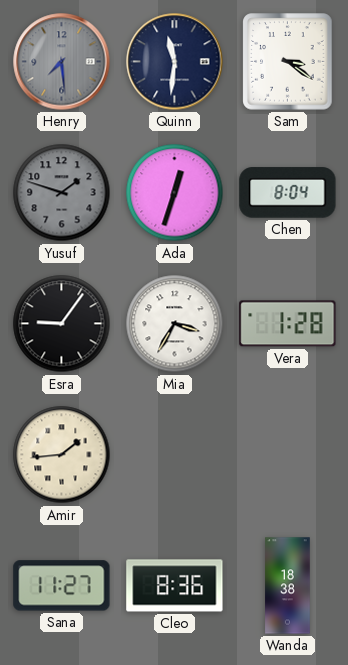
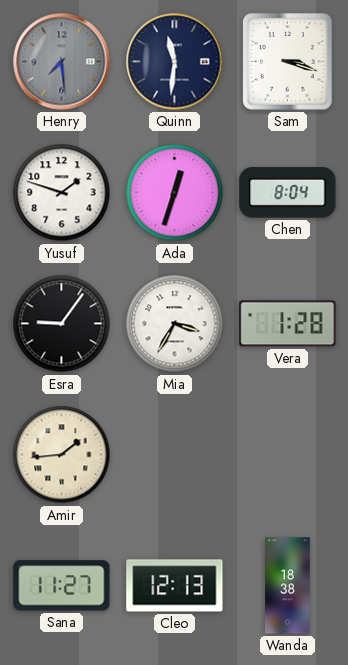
Sam: 3:21 -> 3:18 (288, 62)
Yusuf dial: grey -> white (62, 193)
Cleo: 8:36 -> 12:13 (175, 586)
